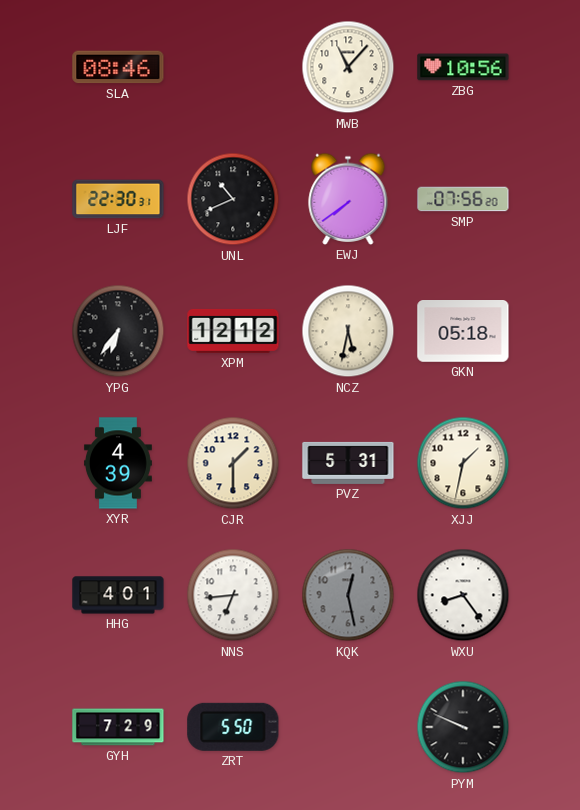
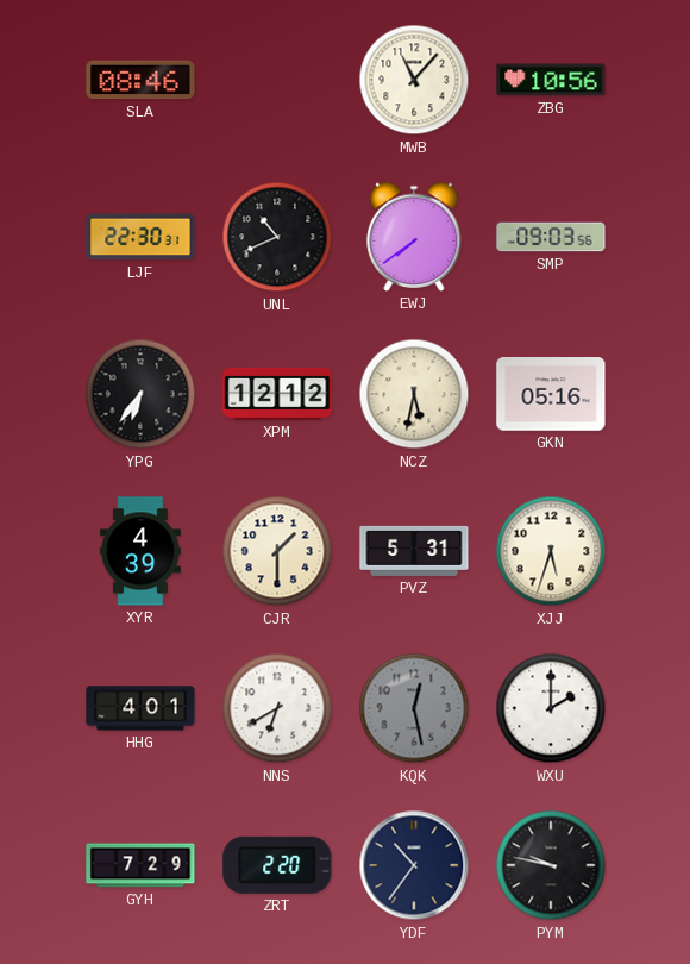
SMP: 07:56 -> 09:03 (551, 237)
GKN: 05:18 -> 05:16 (551, 395)
XJJ: 1:32 -> 5:33 (551, 551)
NNS: 6:44 -> 6:40 (277, 708)
WXU: 8:24 -> 2:00 (551, 708)
ZRT: 5:50 -> 2:20 (277, 865)
YDF: none -> 10:36 (414, 865)
PYM: 9:49 -> 9:47 (551, 865)
